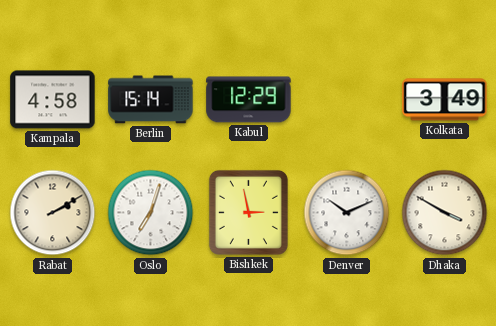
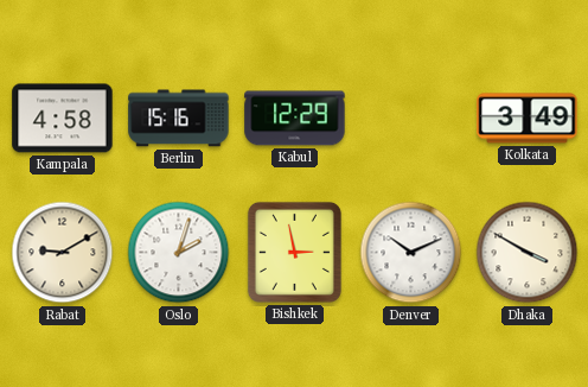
Berlin: 15:14 -> 15:16 (179, 119)
Rabat: 2:10 -> 9:10 (63, 253)
Oslo: 7:03 -> 2:03 (179, 253)
